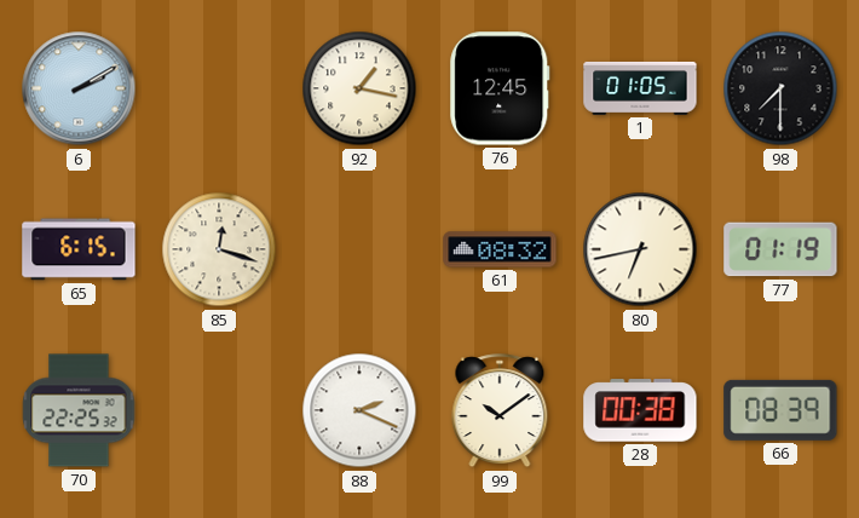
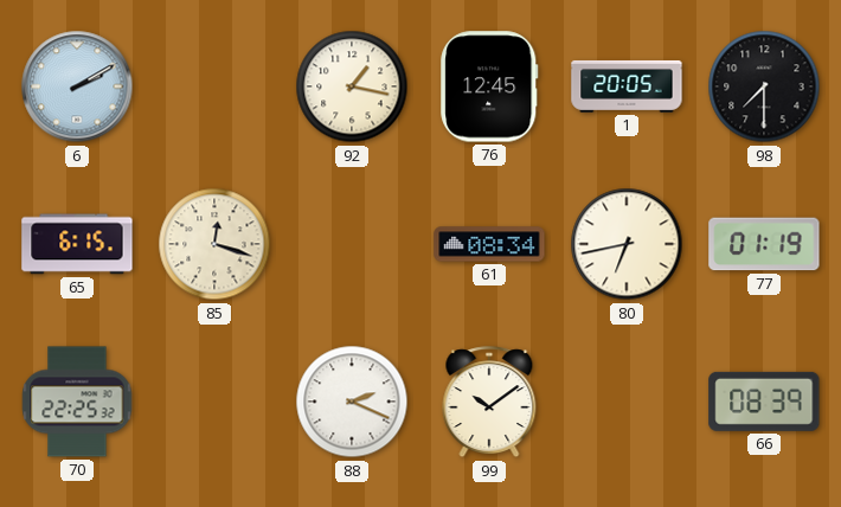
1: 01:05 -> 20:05 (627, 86)
61: 08:32 -> 08:34 (489, 244)
28: 00:38 -> none (640, 410)
